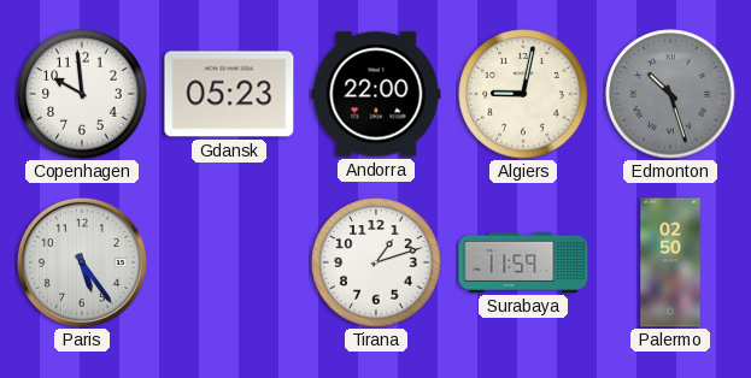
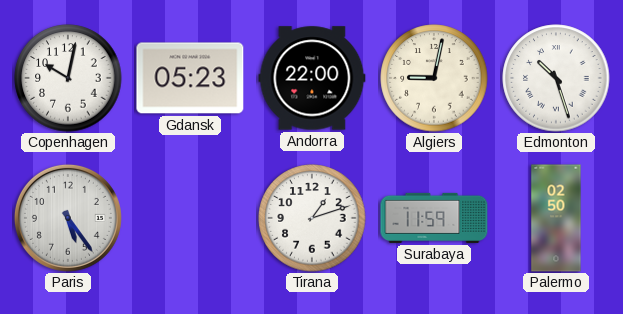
Copenhagen: 9:59 -> 10:02 (68, 78)
Edmonton dial: grey -> white (556, 78)
